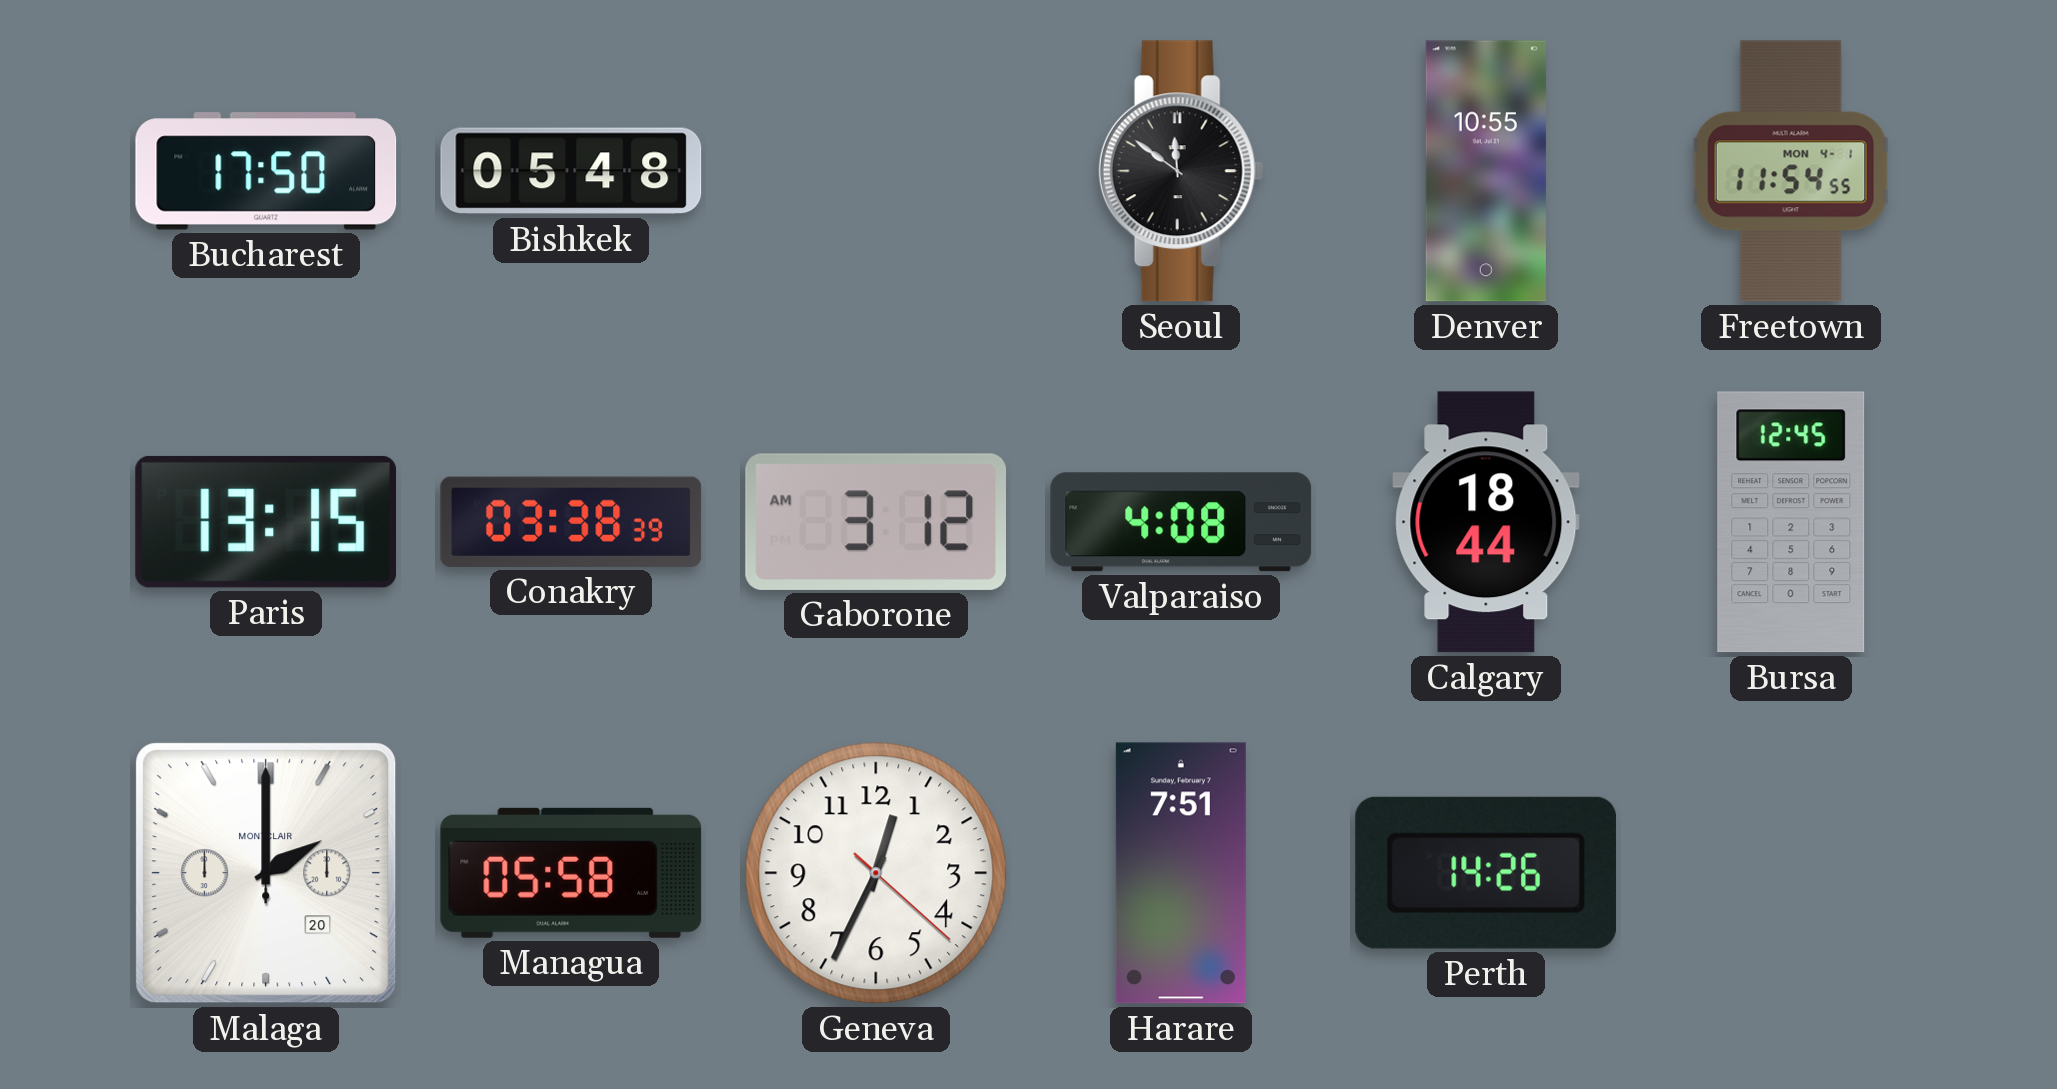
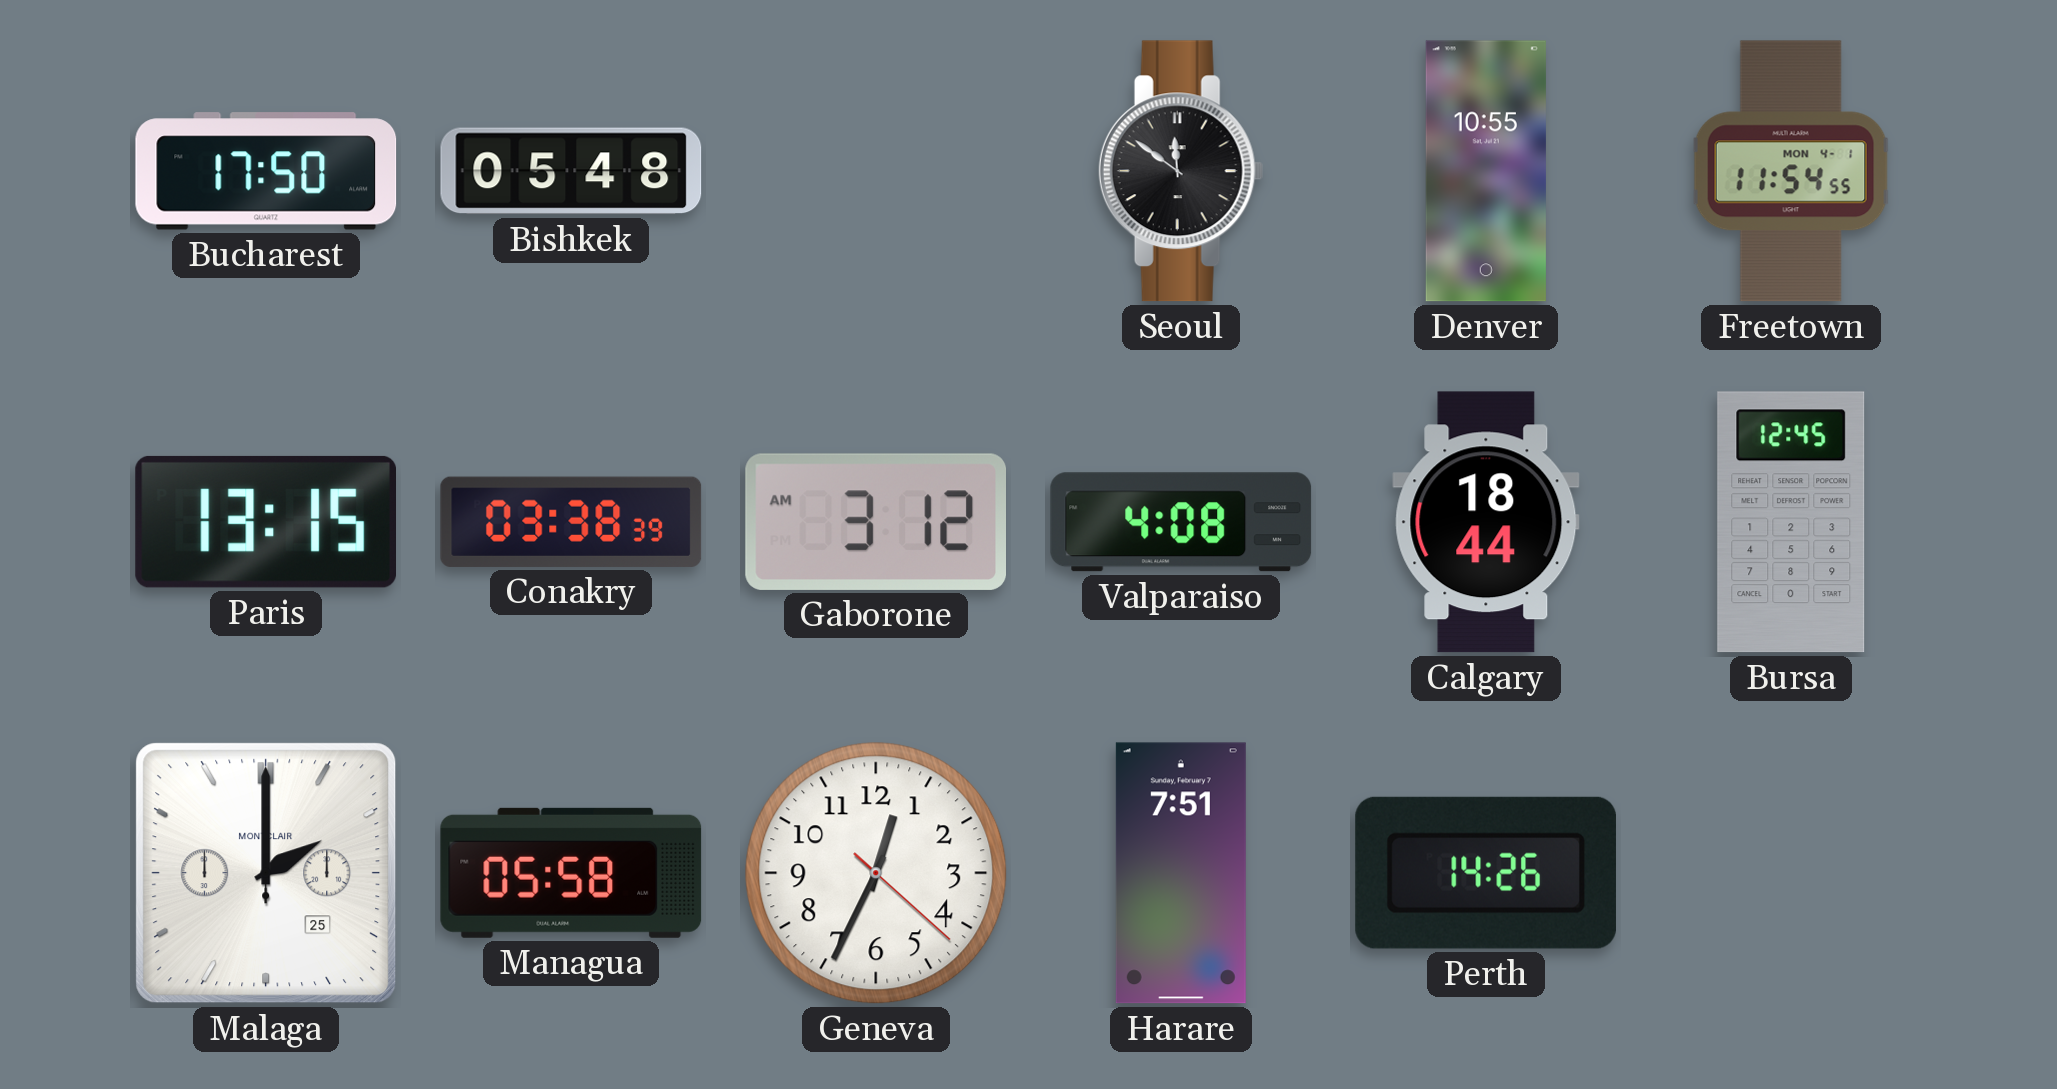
Malaga date: 20 -> 25 (266, 873)
